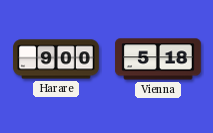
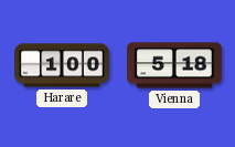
Harare: 9:00 -> 1:00 (62, 65)
